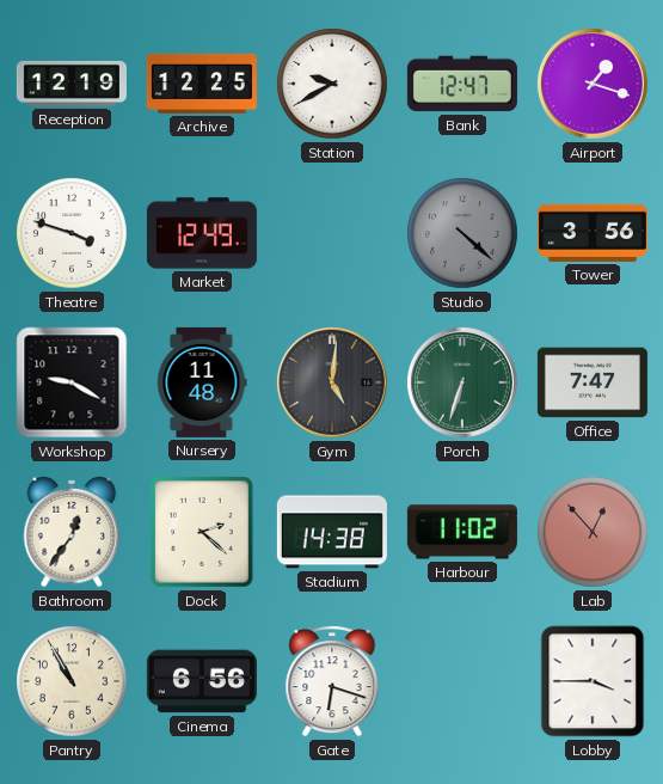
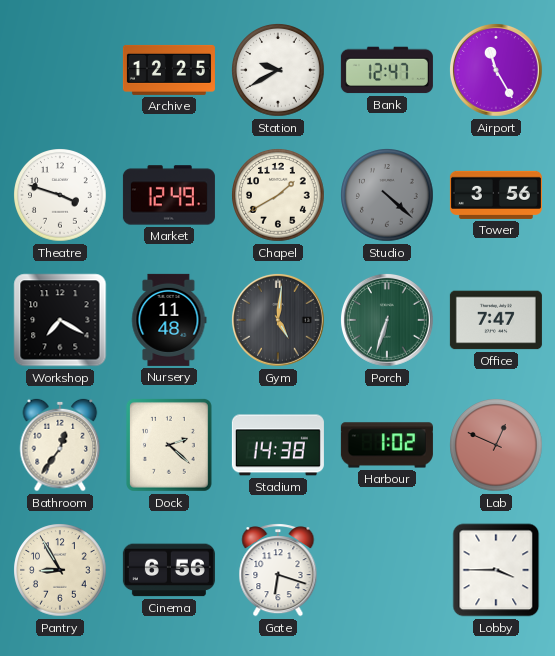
Reception: 12:19 -> none (72, 84)
Airport: 1:18 -> 11:25 (496, 71)
Chapel: none -> 1:40 (278, 195)
Workshop: 9:20 -> 7:20 (60, 320)
Harbour: 11:02 -> 1:02 (387, 445)
Lab: 12:53 -> 12:49 (496, 445)
Pantry: 10:55 -> 8:55 (60, 570)
